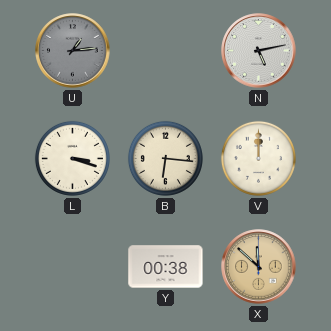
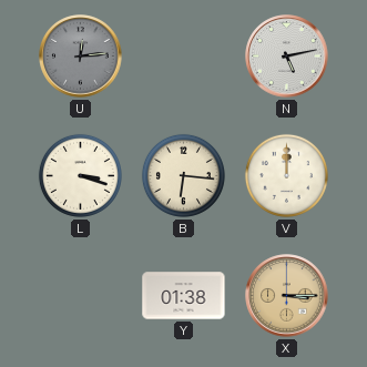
U: 1:14 -> 12:14 (81, 57)
Y: 00:38 -> 01:38 (184, 296)
X: 11:52 -> 3:15 (287, 296)
